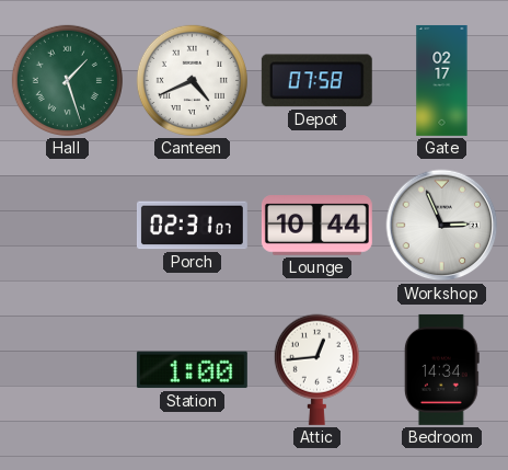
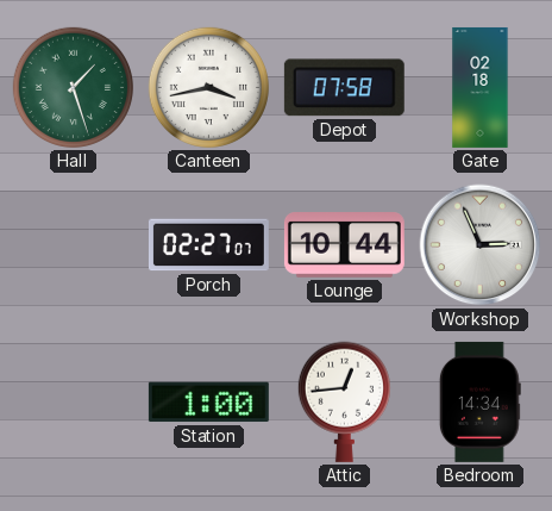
Canteen: 4:41 -> 3:43 (208, 87)
Gate: 02:17 -> 02:18 (481, 87)
Porch: 02:31 -> 02:27 (208, 245)
